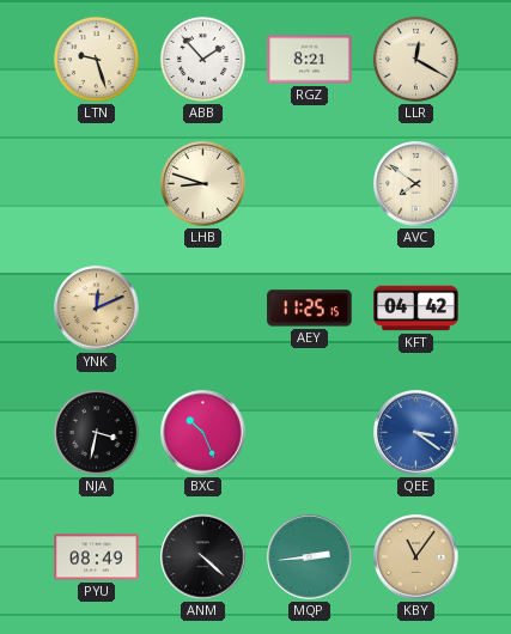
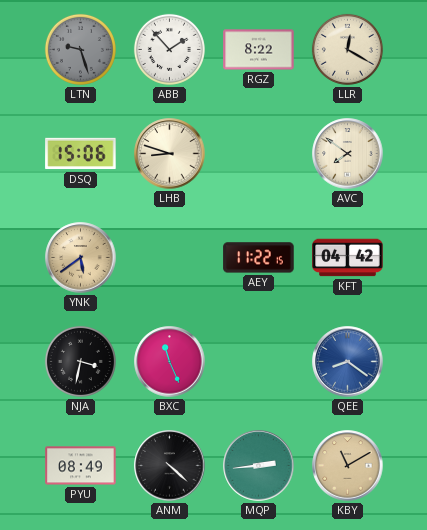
LTN dial: cream -> grey (80, 49)
RGZ: 8:21 -> 8:22 (259, 50)
DSQ: none -> 15:06 (81, 154)
YNK: 12:11 -> 5:39 (81, 258)
AEY: 11:25 -> 11:22 (259, 258)
BXC: 10:26 -> 11:26 (170, 362)
QEE: 3:21 -> 8:21 (348, 362)
KBY: 11:06 -> 11:10 (348, 466)
